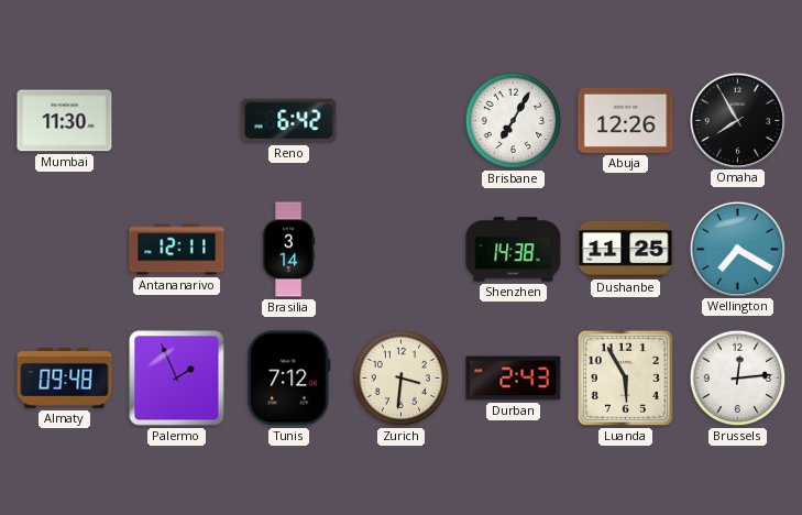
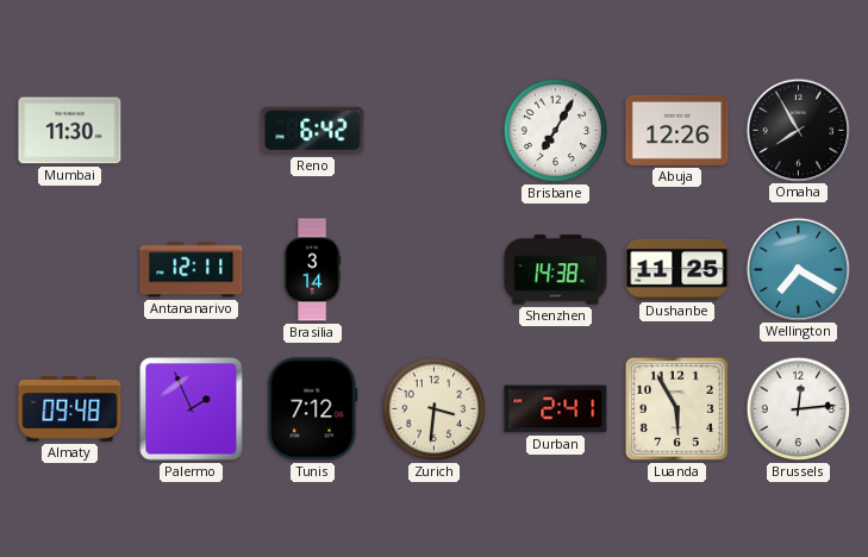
Durban: 2:43 -> 2:41 (556, 409)
